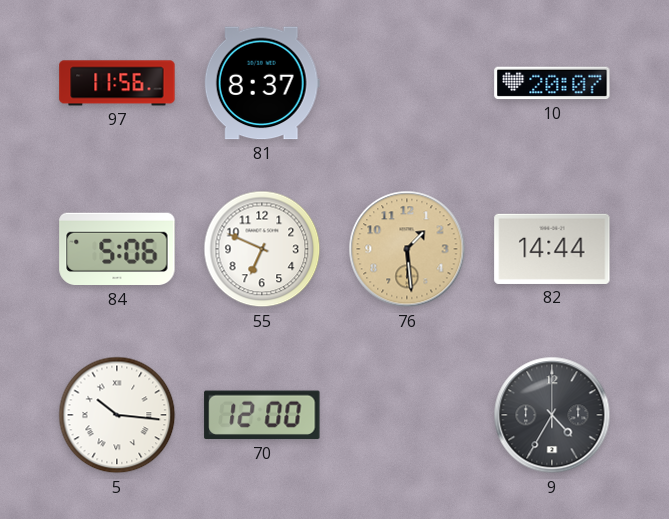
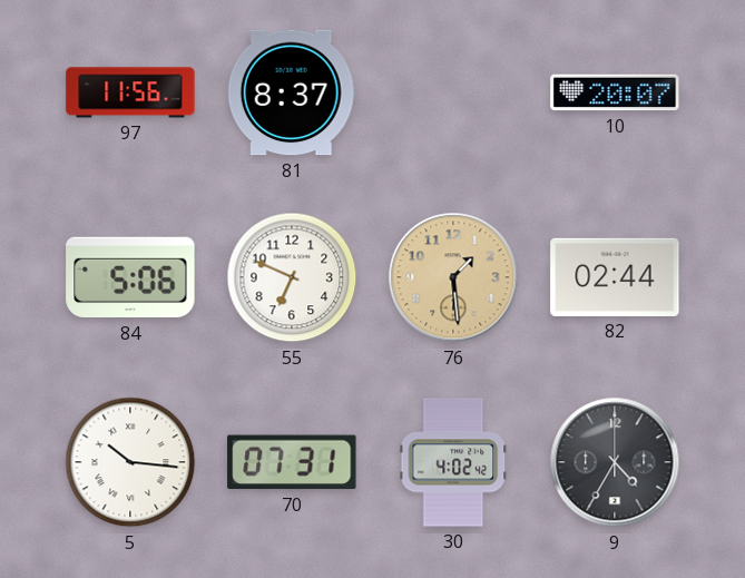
82: 14:44 -> 02:44 (615, 277)
70: 12:00 -> 07:31 (292, 462)
30: none -> 4:02 (453, 462)
